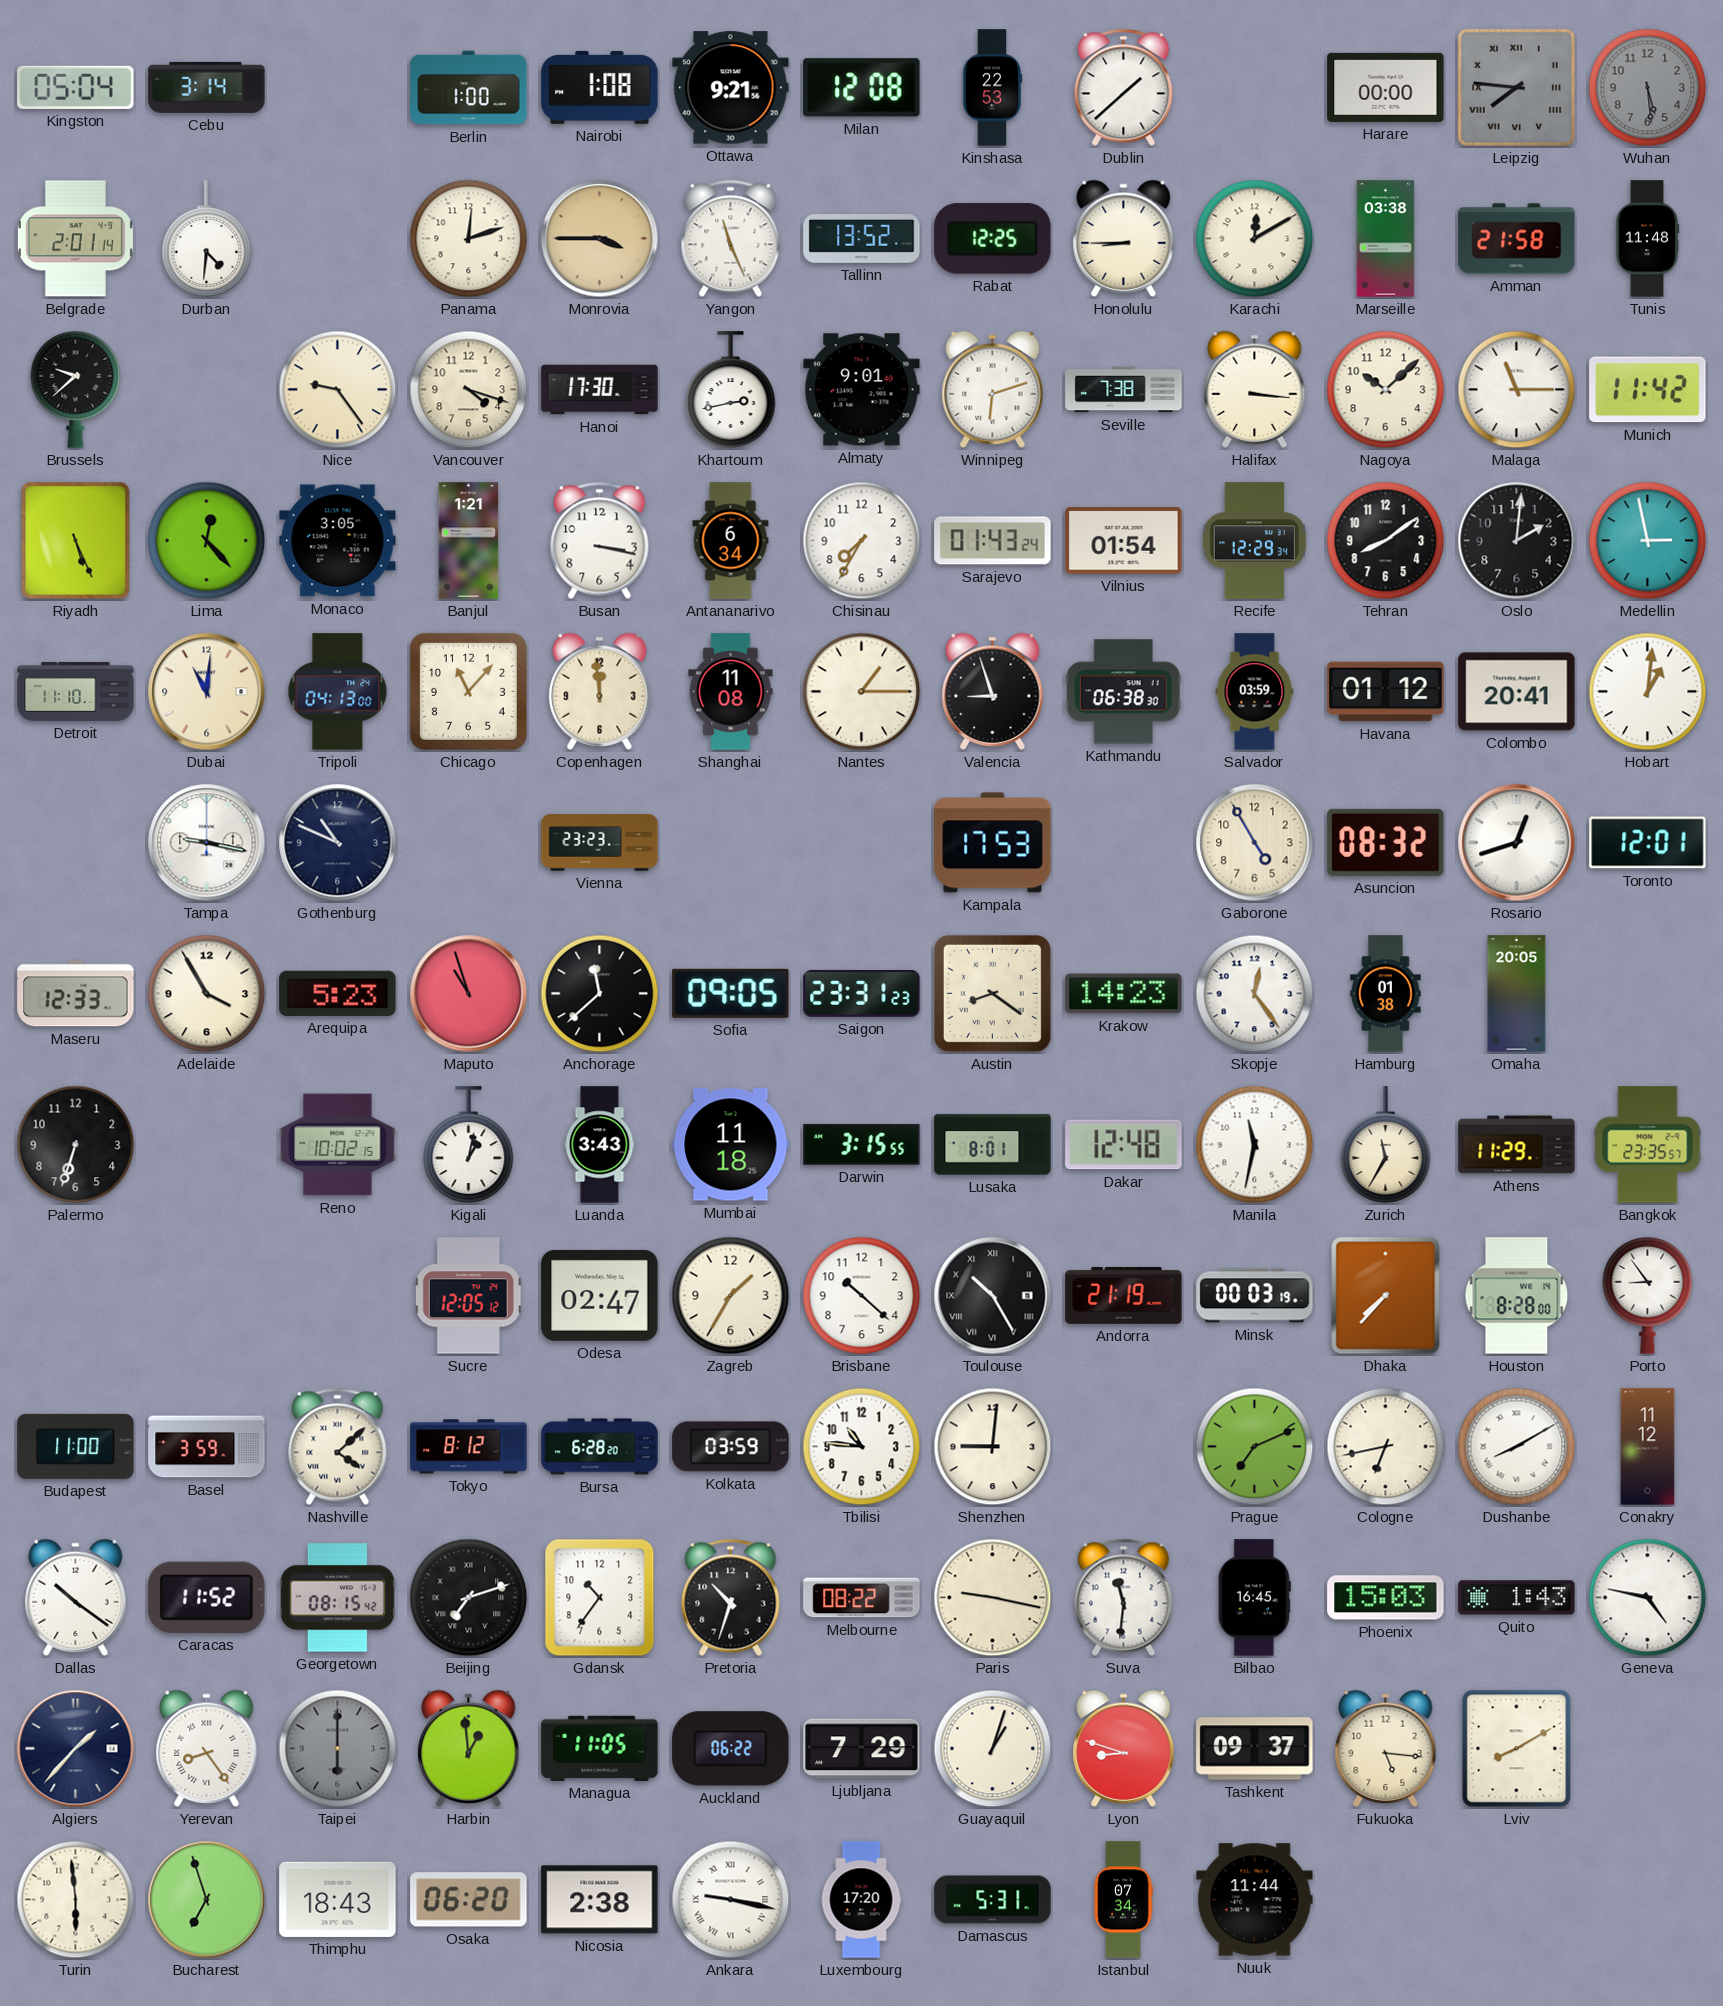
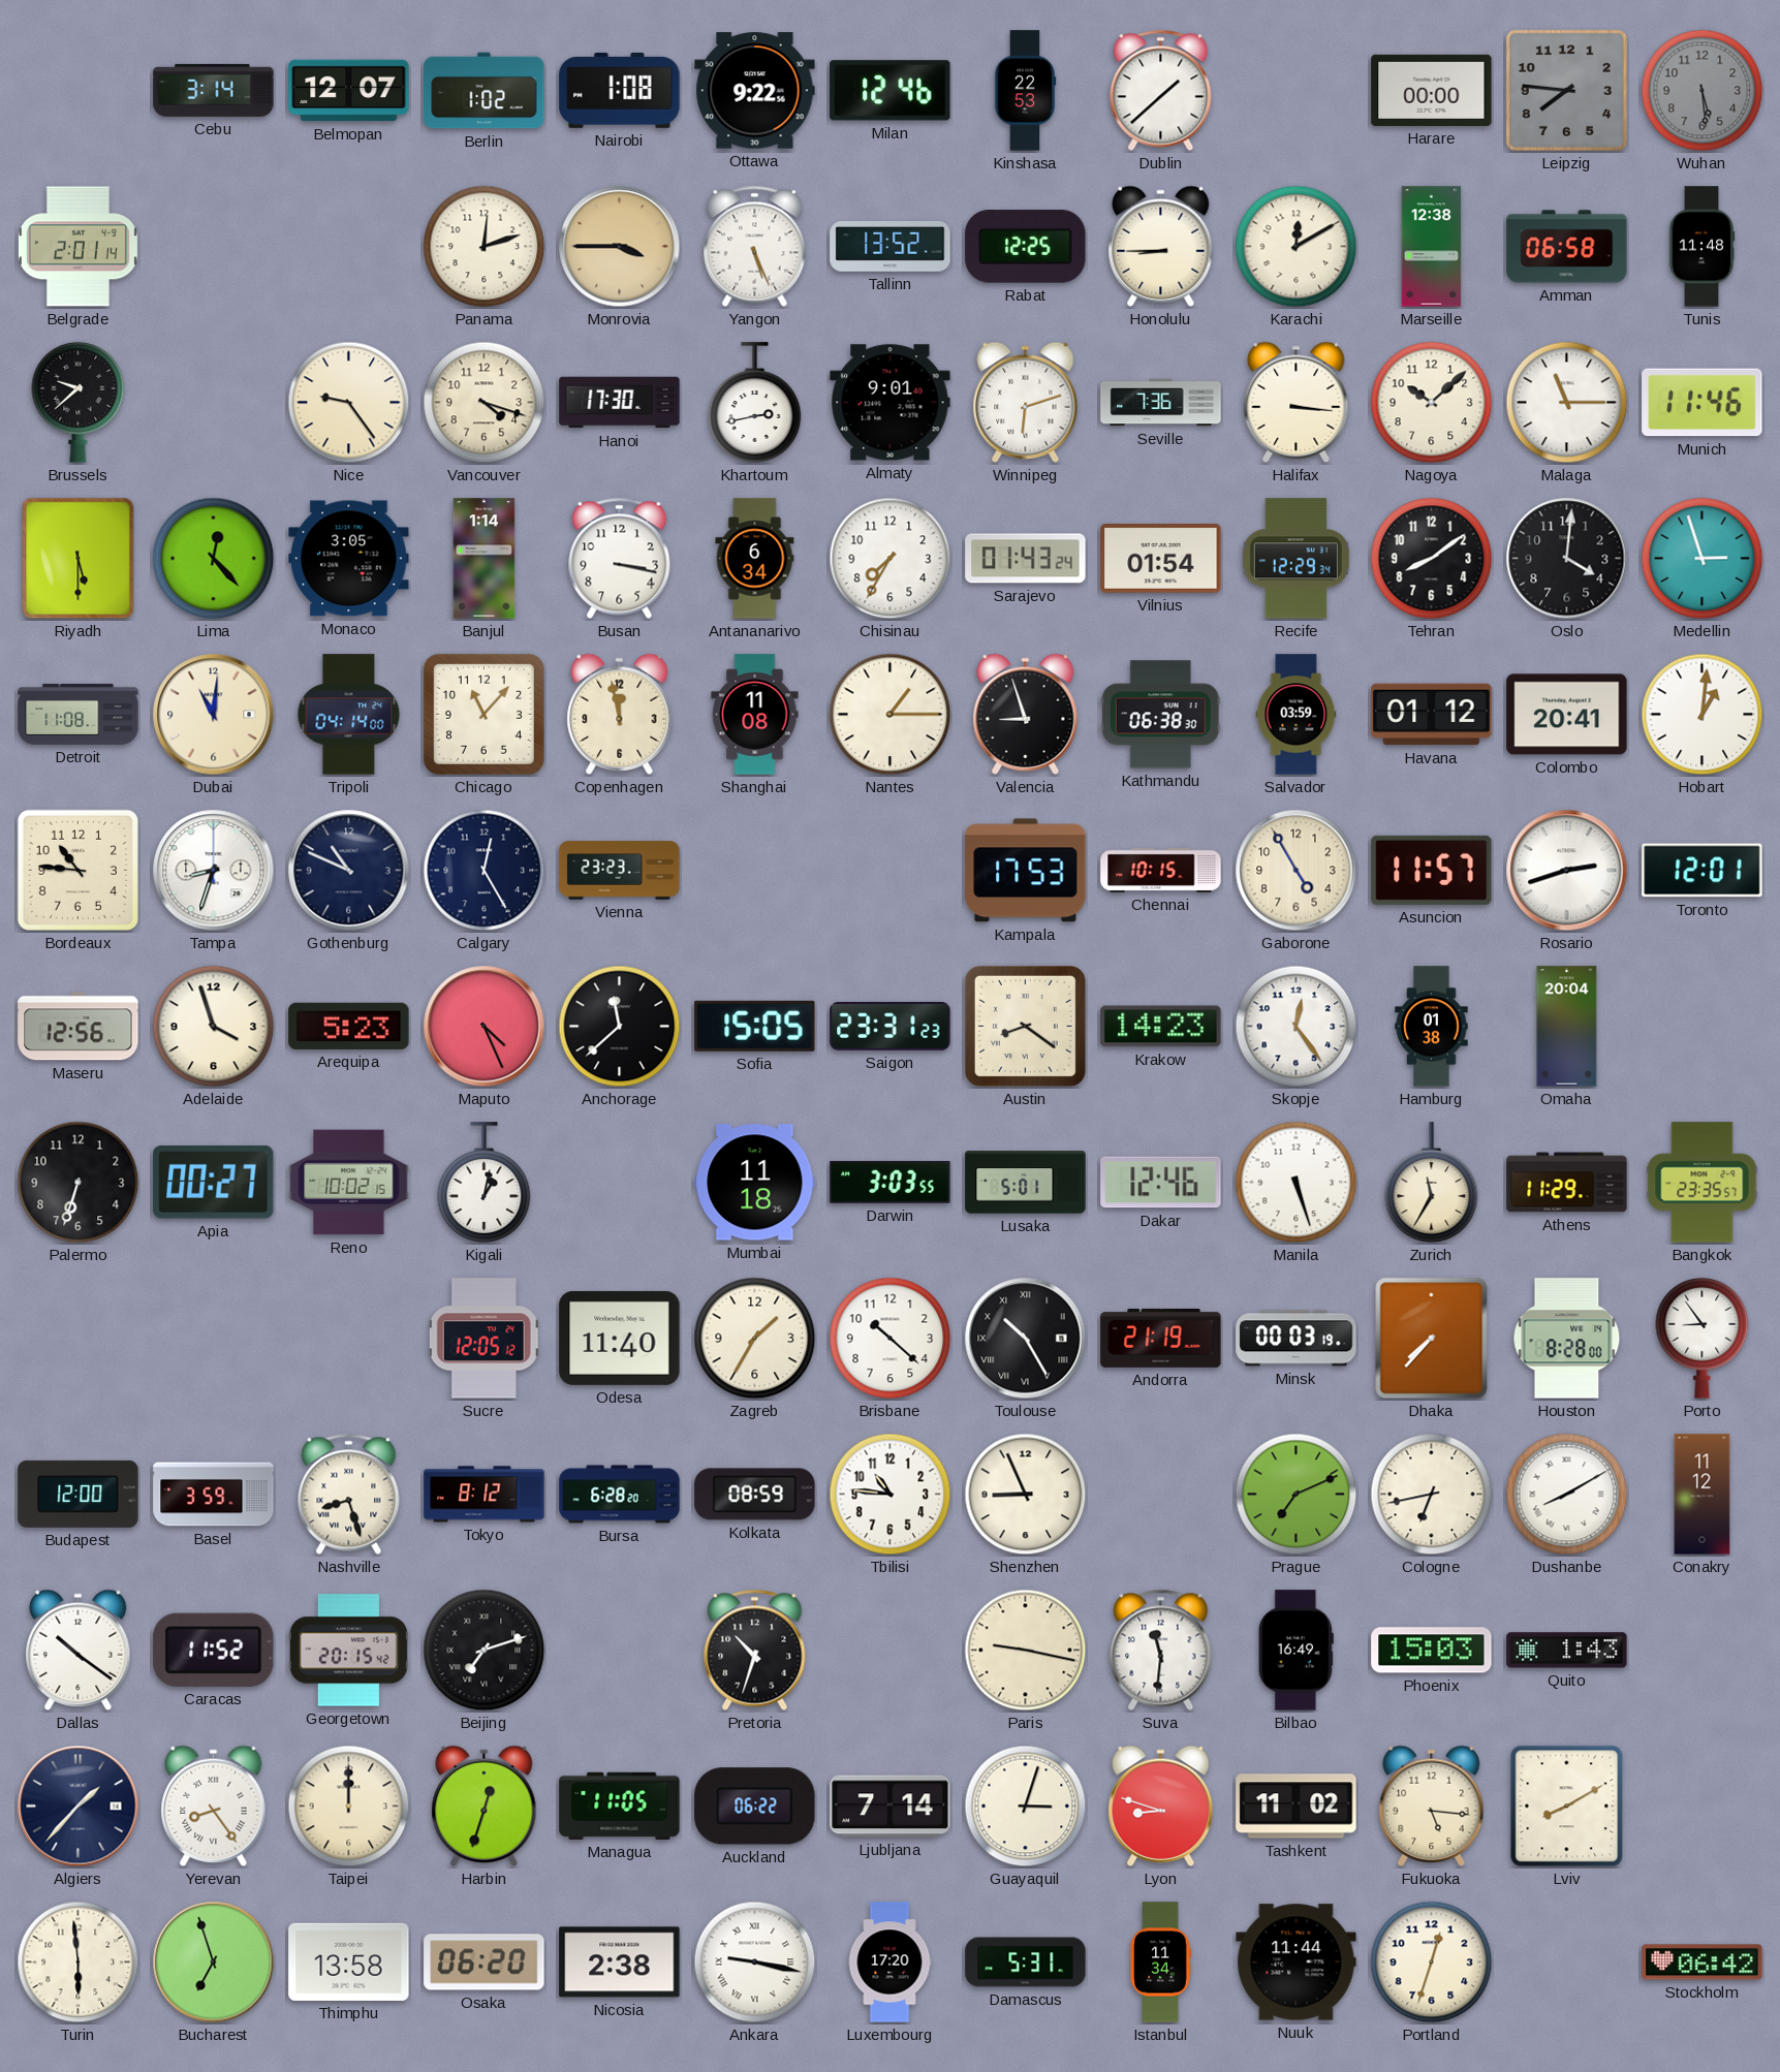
Kingston: 05:04 -> none (76, 87)
Belmopan: none -> 12:07 (349, 91)
Berlin: 1:00 -> 1:02 (485, 91)
Ottawa: 9:21 -> 9:22 (755, 91)
Milan: 12:08 -> 12:46 (891, 91)
Leipzig numerals: Roman -> Arabic (1566, 90)
Durban: 4:31 -> none (207, 239)
Yangon: 11:26 -> 5:26 (755, 246)
Marseille: 03:38 -> 12:38 (1432, 247)
Amman: 21:58 -> 06:58 (1567, 247)
Seville: 7:38 -> 7:36 (1161, 403)
Munich: 11:42 -> 11:46 (1703, 403)
Riyadh: 5:26 -> 5:30 (79, 559)
Banjul: 1:21 -> 1:14 (485, 559)
Oslo: 2:01 -> 4:01 (1567, 559)
Medellin: 2:58 -> 2:57 (1703, 559)
Detroit: 11:10 -> 11:08 (79, 714)
Tripoli: 04:13 -> 04:14 (349, 715)
Copenhagen: 11:59 -> 11:58 (620, 714)
Bordeaux: none -> 10:46 (77, 870)
Tampa: 9:17 -> 8:33 (214, 871)
Calgary: none -> 12:25 (485, 871)
Chennai: none -> 10:15 (1161, 870)
Asuncion: 08:32 -> 11:57 (1432, 870)
Rosario: 12:42 -> 2:42 (1567, 871)
Maseru: 12:33 -> 12:56 (79, 1027)
Adelaide: 3:55 -> 3:57 (214, 1027)
Maputo: 10:57 -> 4:26 (485, 1027)
Sofia: 09:05 -> 15:05 (755, 1026)
Omaha: 20:05 -> 20:04 (1567, 1027)
Apia: none -> 00:27 (214, 1182)
Luanda: 3:43 -> none (600, 1145)
Darwin: 3:15 -> 3:03 (891, 1182)
Lusaka: 8:01 -> 5:01 (1026, 1183)
Dakar: 12:48 -> 12:46 (1161, 1183)
Manila: 11:32 -> 5:27 (1297, 1183)
Odesa: 02:47 -> 11:40 (620, 1338)
Budapest: 11:00 -> 12:00 (79, 1494)
Nashville: 4:08 -> 8:27 (349, 1494)
Kolkata: 03:59 -> 08:59 (755, 1495)
Shenzhen: 9:01 -> 8:56 (1026, 1495)
Georgetown: 08:15 -> 20:15 (348, 1651)
Gdansk: 10:36 -> none (600, 1598)
Melbourne: 08:22 -> none (862, 1598)
Bilbao: 16:45 -> 16:49 (1295, 1651)
Geneva: 4:47 -> none (1648, 1598)
Taipei: 6:00 -> 12:00 (349, 1807)
Taipei dial: grey -> cream (349, 1807)
Harbin: 12:59 -> 12:33 (485, 1806)
Ljubljana: 7:29 -> 7:14 (891, 1807)
Guayaquil: 1:03 -> 3:03 (1026, 1807)
Tashkent: 09:37 -> 11:02 (1297, 1807)
Thimphu: 18:43 -> 13:58 (349, 1961)
Istanbul: 07:34 -> 11:34 (1160, 1963)
Portland: none -> 12:33 (1432, 1963)
Stockholm: none -> 06:42 (1703, 1963)
